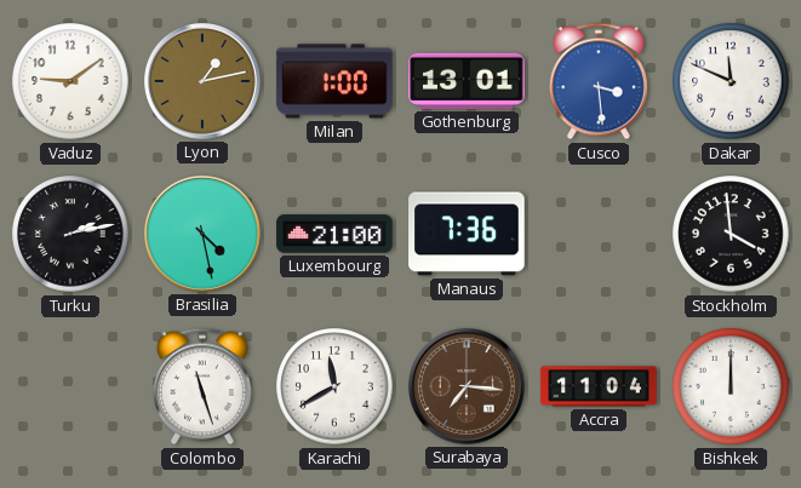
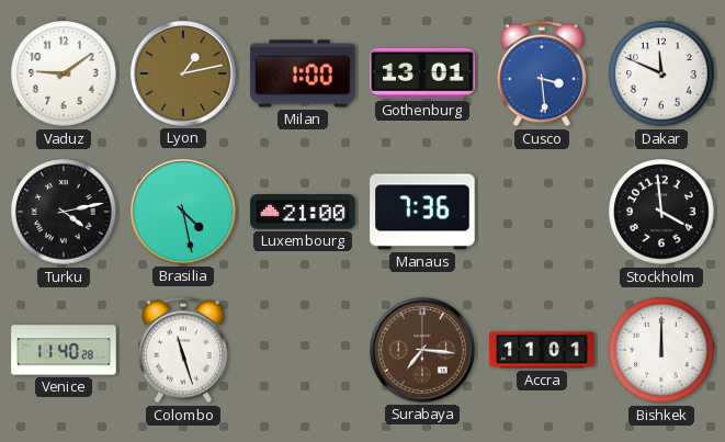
Turku: 2:13 -> 4:13 (64, 212)
Venice: none -> 11:40 (64, 350)
Karachi: 11:40 -> none (334, 386)
Accra: 11:04 -> 11:01 (542, 350)
